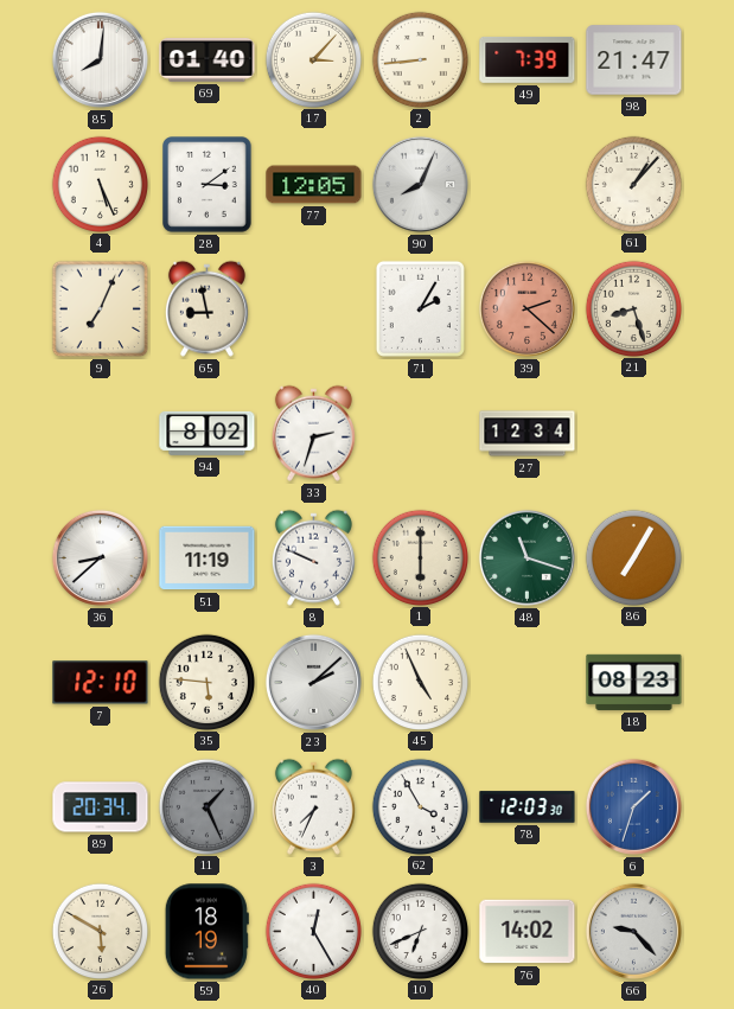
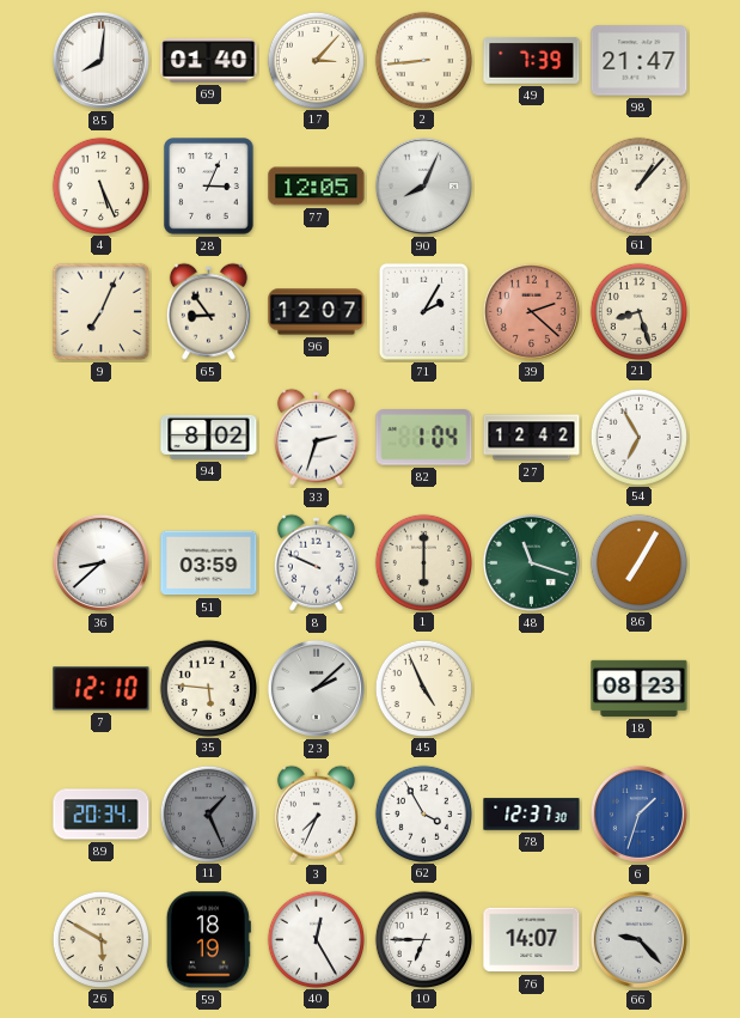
28: 3:09 -> 3:04 (209, 187)
65: 8:58 -> 8:54 (208, 311)
96: none -> 12:07 (317, 312)
82: none -> 1:04 (424, 438)
27: 12:34 -> 12:42 (532, 438)
54: none -> 6:55 (638, 437)
51: 11:19 -> 03:59 (209, 563)
78: 12:03 -> 12:37 (532, 815)
10: 6:41 -> 6:45 (423, 939)
76: 14:02 -> 14:07 (532, 940)
